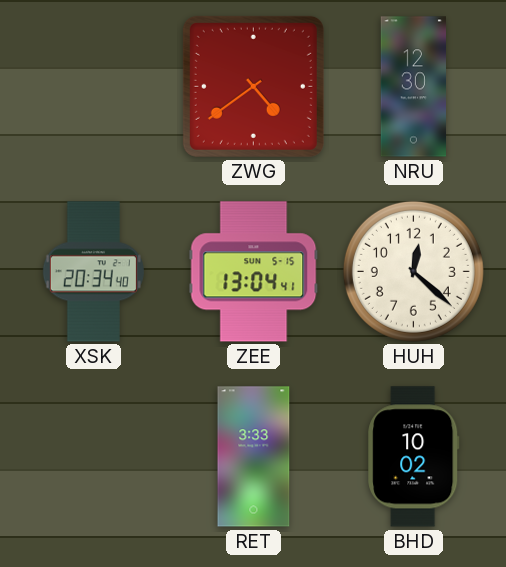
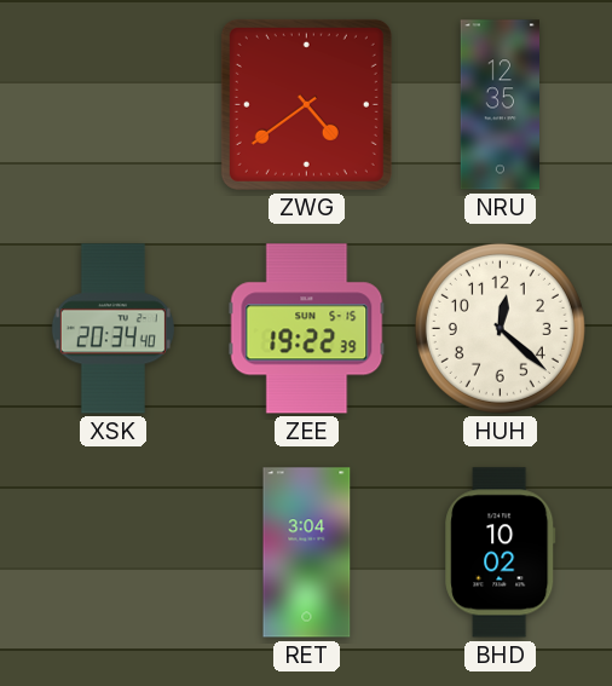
NRU: 12:30 -> 12:35 (500, 105)
ZEE: 13:04 -> 19:22 (307, 329)
RET: 3:33 -> 3:04 (307, 553)
